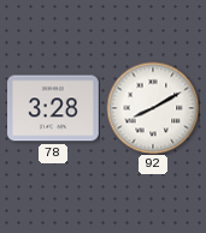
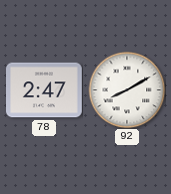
78: 3:28 -> 2:47 (45, 90)
